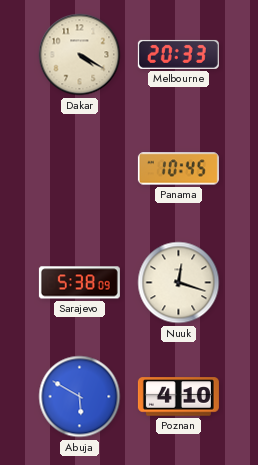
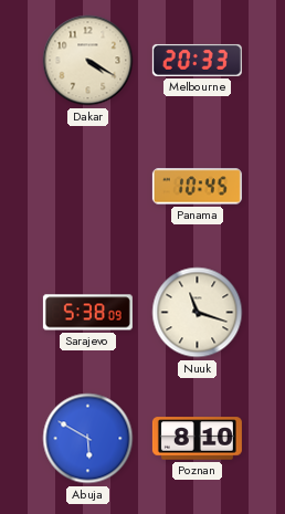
Nuuk: 12:18 -> 11:18 (198, 313)
Poznan: 4:10 -> 8:10 (197, 439)
